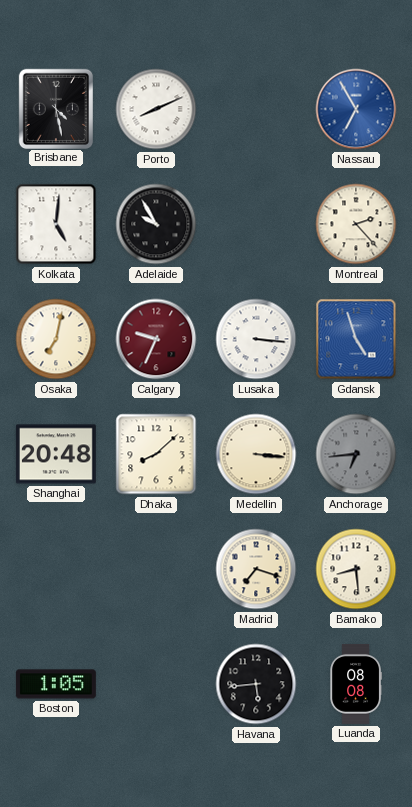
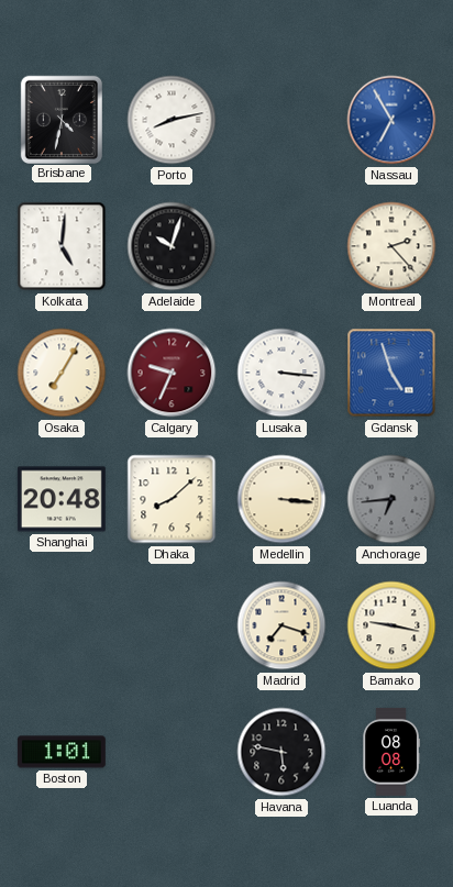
Brisbane: 4:28 -> 4:32 (60, 119)
Porto: 8:11 -> 8:13 (172, 120)
Adelaide: 9:55 -> 10:03 (172, 246)
Osaka: 7:02 -> 7:05 (62, 373)
Bamako: 8:29 -> 9:17 (391, 625)
Boston: 1:05 -> 1:01 (62, 752)
Havana: 5:44 -> 5:47 (281, 752)
